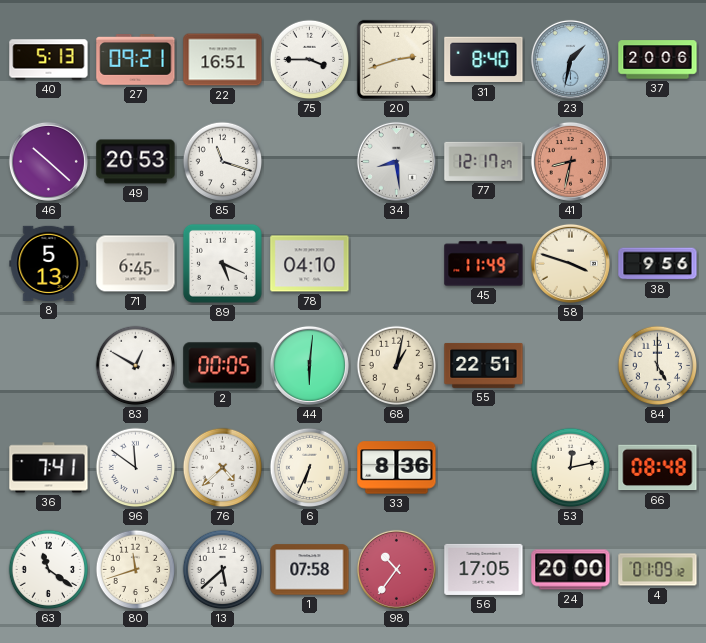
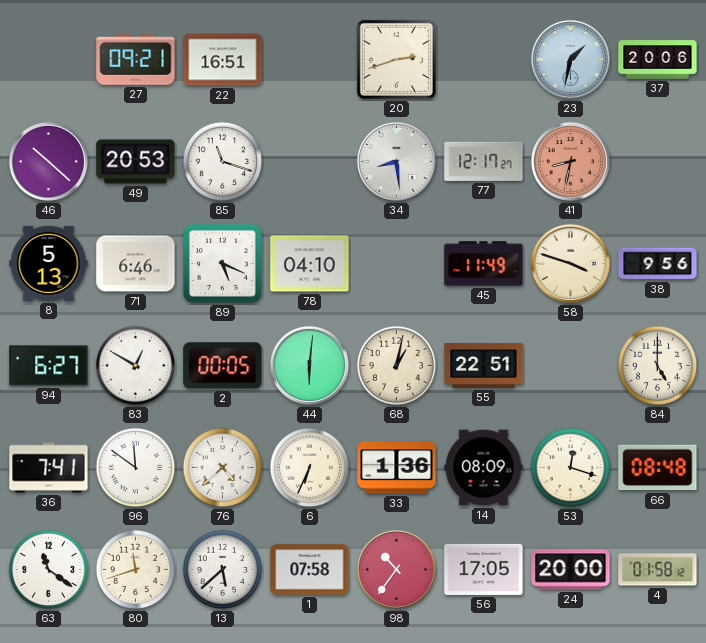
40: 5:13 -> none (49, 60)
75: 3:45 -> none (310, 60)
31: 8:40 -> none (484, 60)
71: 6:45 -> 6:46 (136, 264)
94: none -> 6:27 (49, 366)
33: 8:36 -> 1:36 (397, 468)
14: none -> 08:09 (484, 468)
53: 12:13 -> 12:18 (571, 468)
4: 01:09 -> 01:58 (658, 570)
